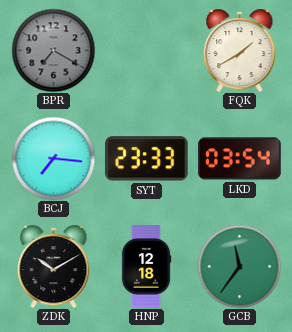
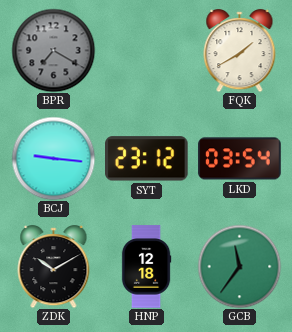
BCJ: 7:16 -> 9:16 (53, 158)
SYT: 23:33 -> 23:12 (147, 159)
